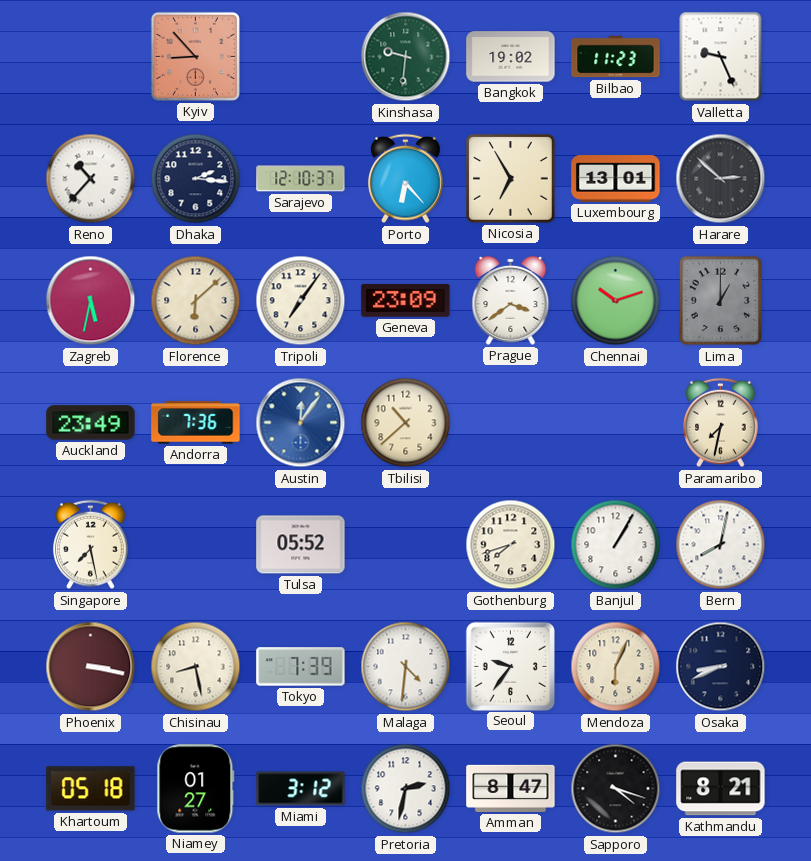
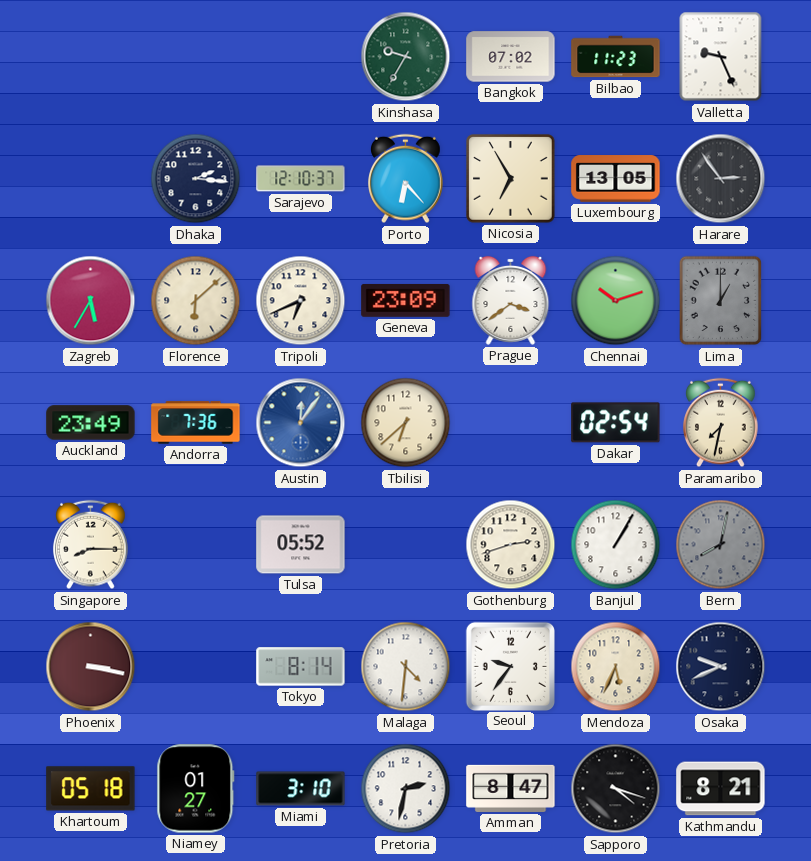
Kyiv: 8:53 -> none (195, 56)
Kinshasa: 9:31 -> 9:35 (406, 57)
Bangkok: 19:02 -> 07:02 (511, 57)
Reno: 10:37 -> none (91, 179)
Luxembourg: 13:01 -> 13:05 (616, 179)
Harare: 2:52 -> 2:54 (721, 179)
Zagreb: 5:32 -> 5:35 (91, 301)
Tripoli: 7:06 -> 6:41 (301, 301)
Tbilisi: 10:38 -> 6:38 (406, 423)
Dakar: none -> 02:54 (616, 423)
Singapore: 7:28 -> 8:15 (91, 545)
Gothenburg: 7:42 -> 2:42 (511, 545)
Bern dial: white -> grey (721, 545)
Chisinau: 8:28 -> none (196, 667)
Tokyo: 7:39 -> 8:14 (301, 667)
Mendoza: 6:04 -> 5:34 (616, 667)
Osaka: 8:41 -> 9:41 (721, 667)
Miami: 3:12 -> 3:10 (301, 789)
